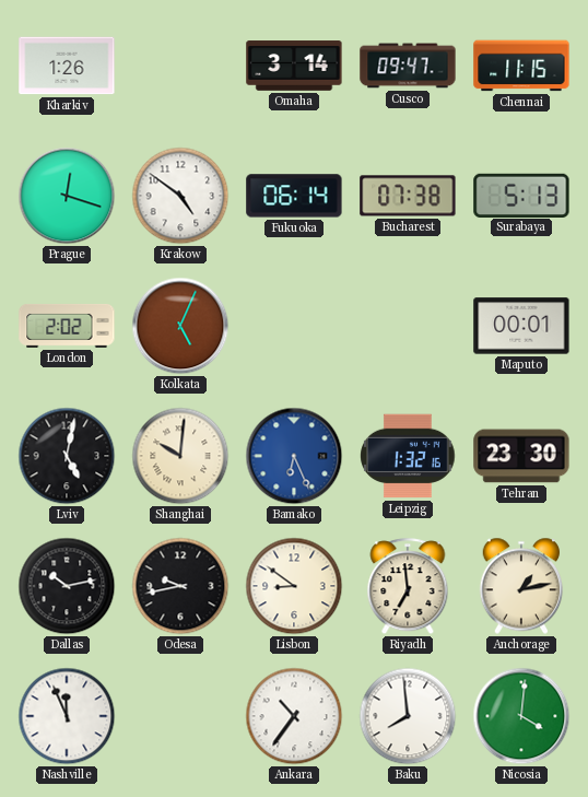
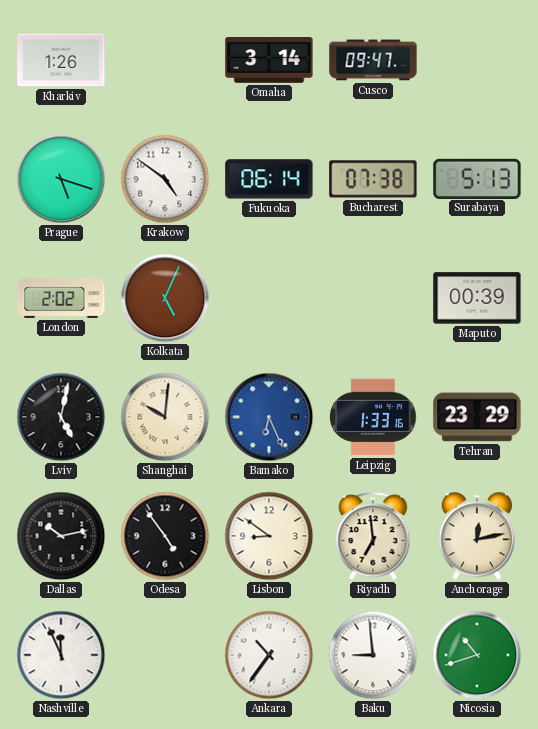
Chennai: 11:15 -> none (521, 66)
Prague: 12:18 -> 5:18 (61, 179)
Maputo: 00:01 -> 00:39 (477, 298)
Leipzig: 1:32 -> 1:33 (373, 417)
Tehran: 23:30 -> 23:29 (477, 417)
Odesa: 9:43 -> 4:54 (165, 536)
Anchorage: 1:13 -> 12:13 (477, 536)
Baku: 7:59 -> 8:59 (373, 655)
Nicosia: 4:01 -> 10:42 (477, 655)
